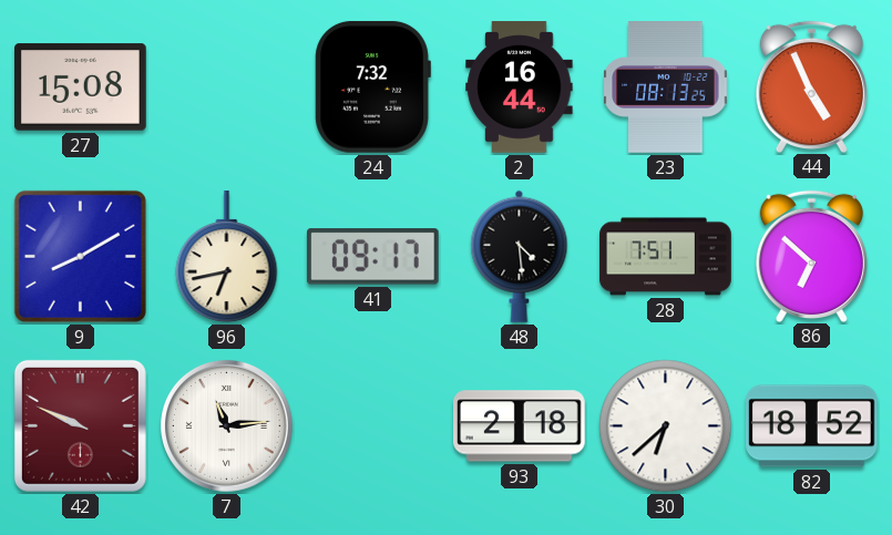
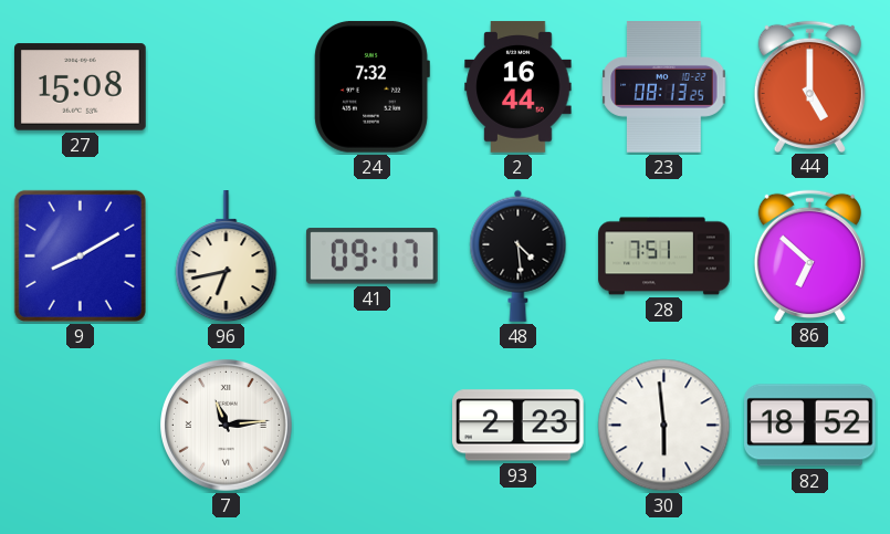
44: 4:56 -> 5:00 (809, 86)
42: 9:49 -> none (80, 425)
93: 2:18 -> 2:23 (519, 426)
30: 6:38 -> 5:59 (664, 426)
